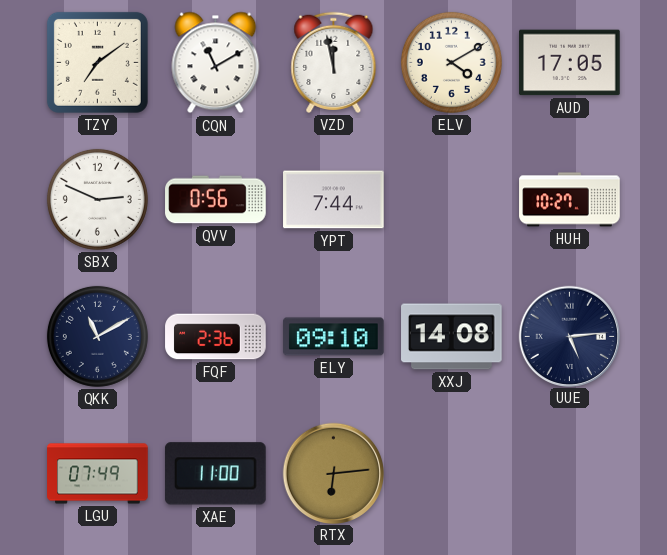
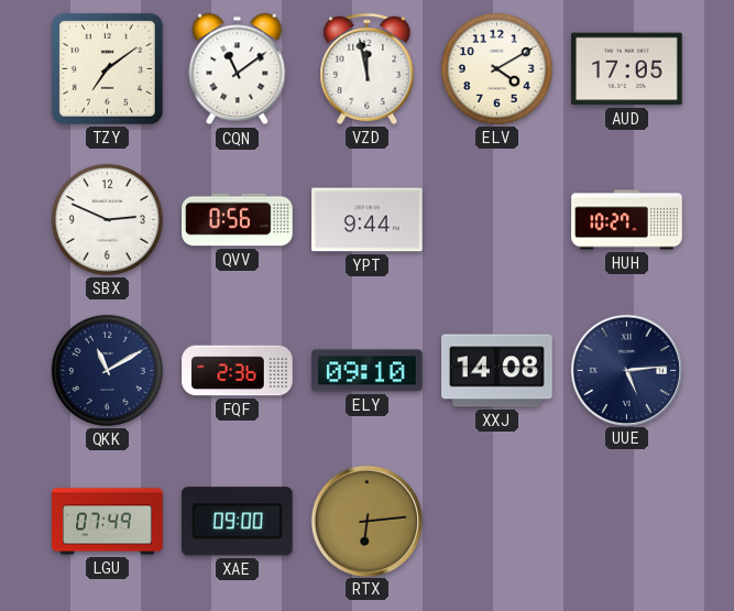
CQN: 11:10 -> 11:09 (238, 69)
YPT: 7:44 -> 9:44 (368, 220)
XAE: 11:00 -> 09:00 (237, 522)
